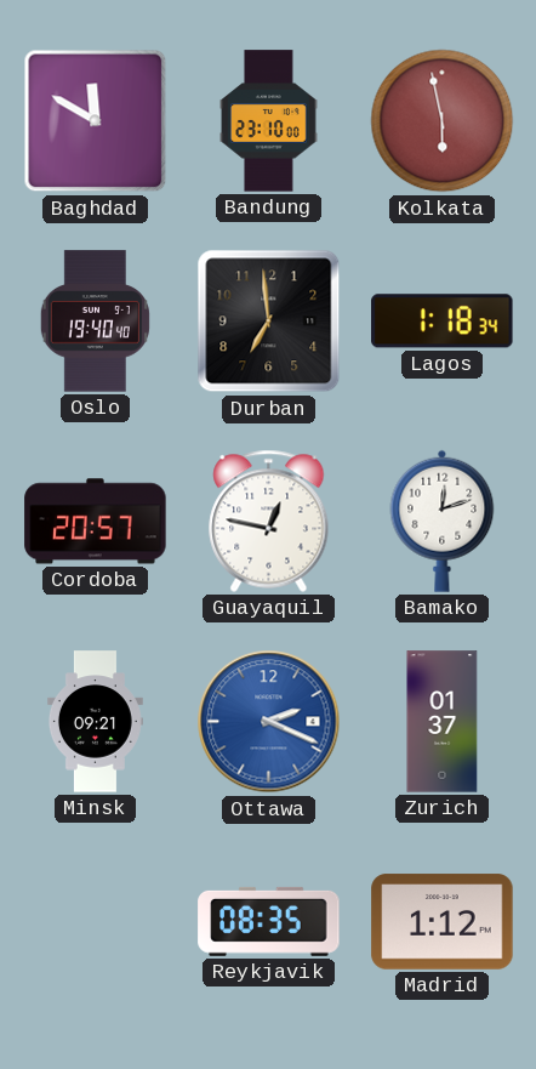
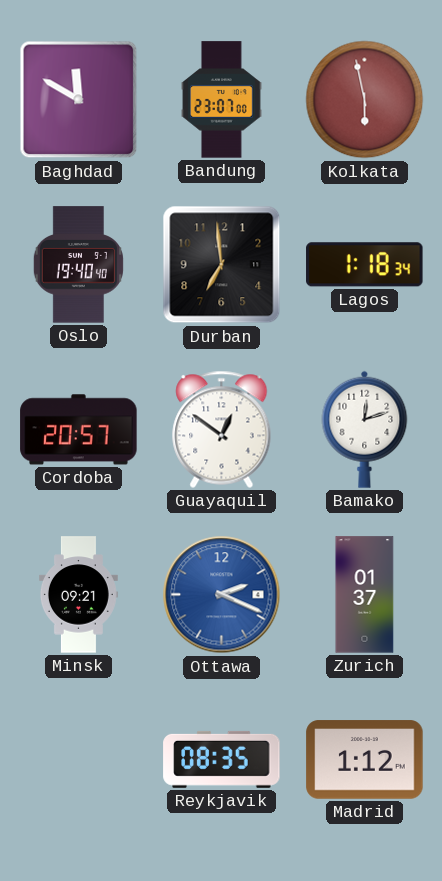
Bandung: 23:10 -> 23:07 (222, 100)
Guayaquil: 12:47 -> 12:51 (222, 429)
